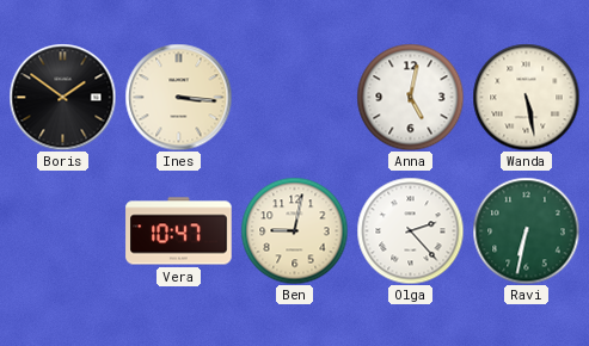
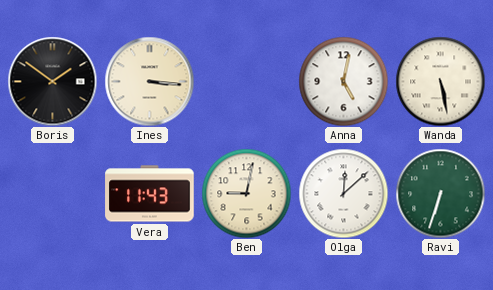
Vera: 10:47 -> 11:43 (150, 194)
Olga: 2:23 -> 12:08 (343, 193)
Ravi: 6:32 -> 6:33 (440, 193)
